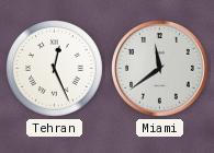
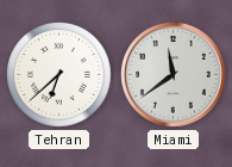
Tehran: 12:26 -> 6:38 (59, 75)
